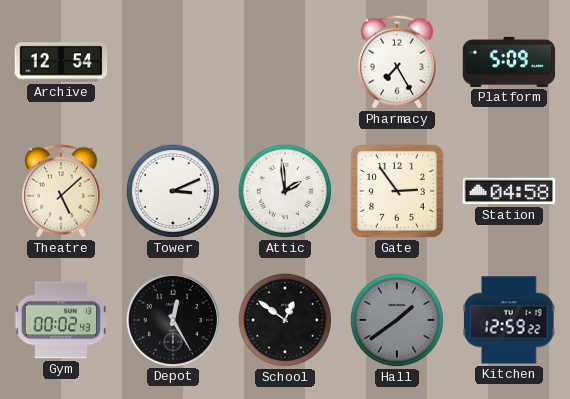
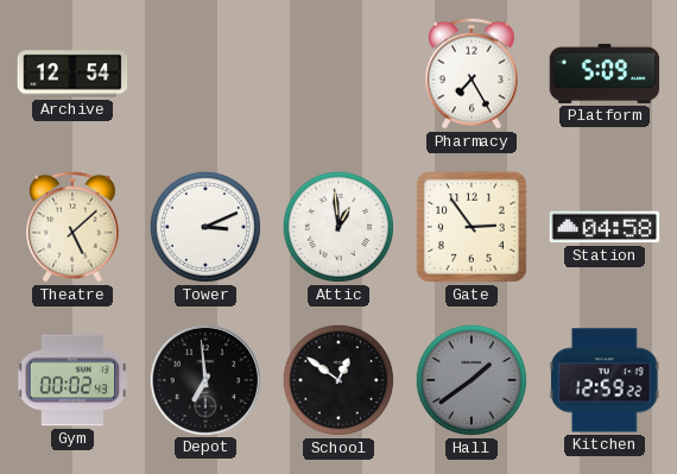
Attic: 1:59 -> 12:59 (338, 227)
Depot: 12:25 -> 6:59 (204, 379)
